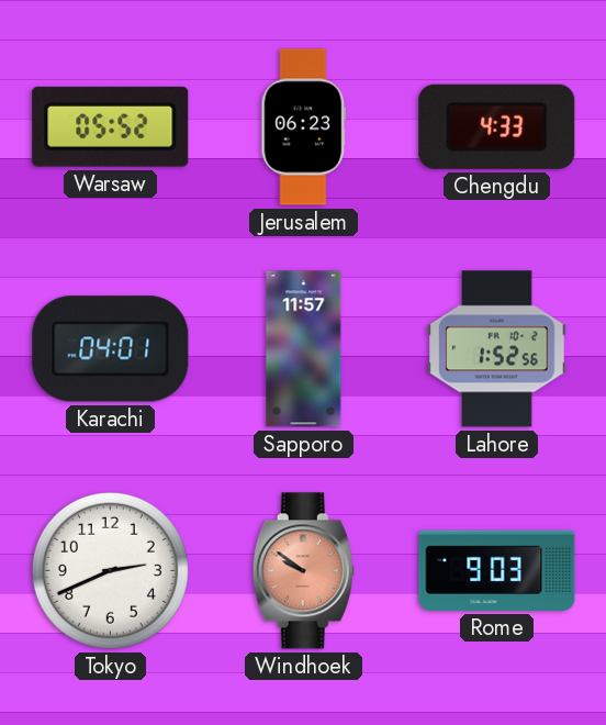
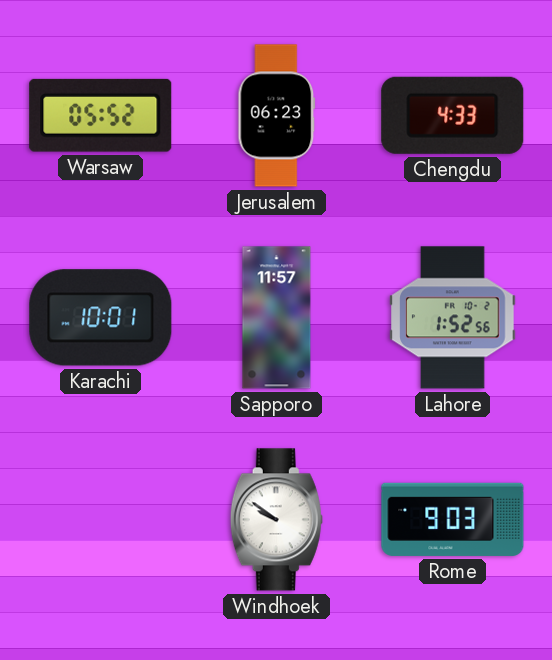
Karachi: 04:01 -> 10:01 (101, 318)
Tokyo: 2:41 -> none (110, 570)
Windhoek dial: salmon -> white (276, 520)
